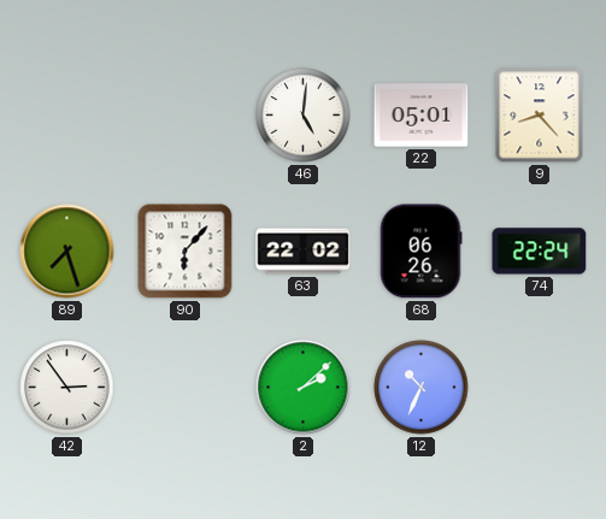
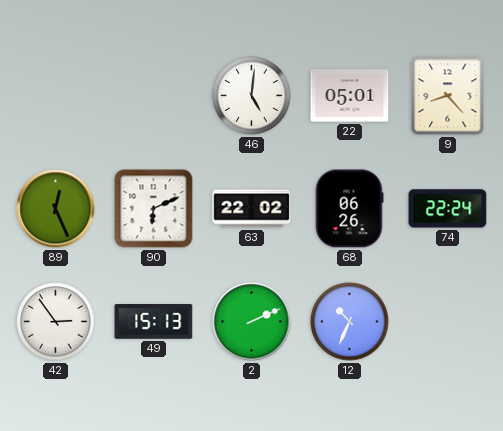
89: 7:27 -> 12:26 (56, 209)
90: 6:07 -> 6:11 (154, 209)
49: none -> 15:13 (154, 322)
2: 2:08 -> 2:11 (252, 322)
